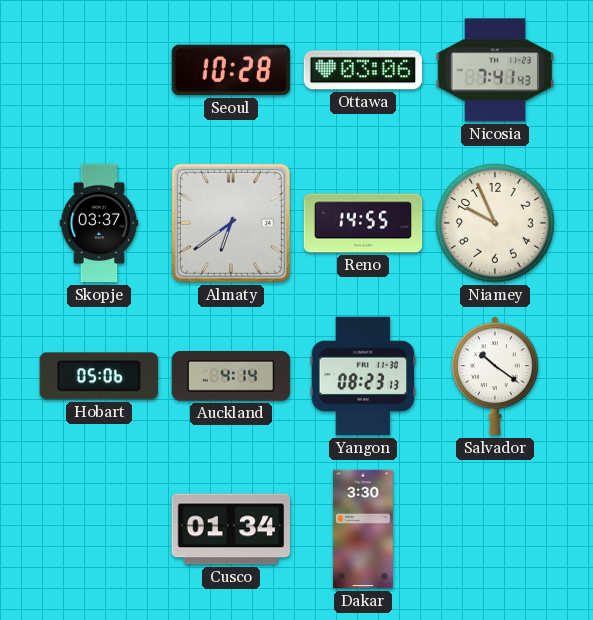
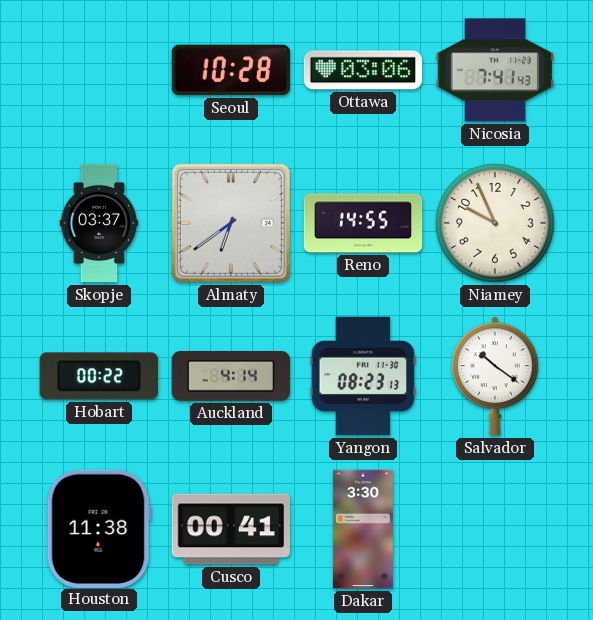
Hobart: 05:06 -> 00:22 (98, 376)
Houston: none -> 11:38 (99, 528)
Cusco: 01:34 -> 00:41 (230, 529)
